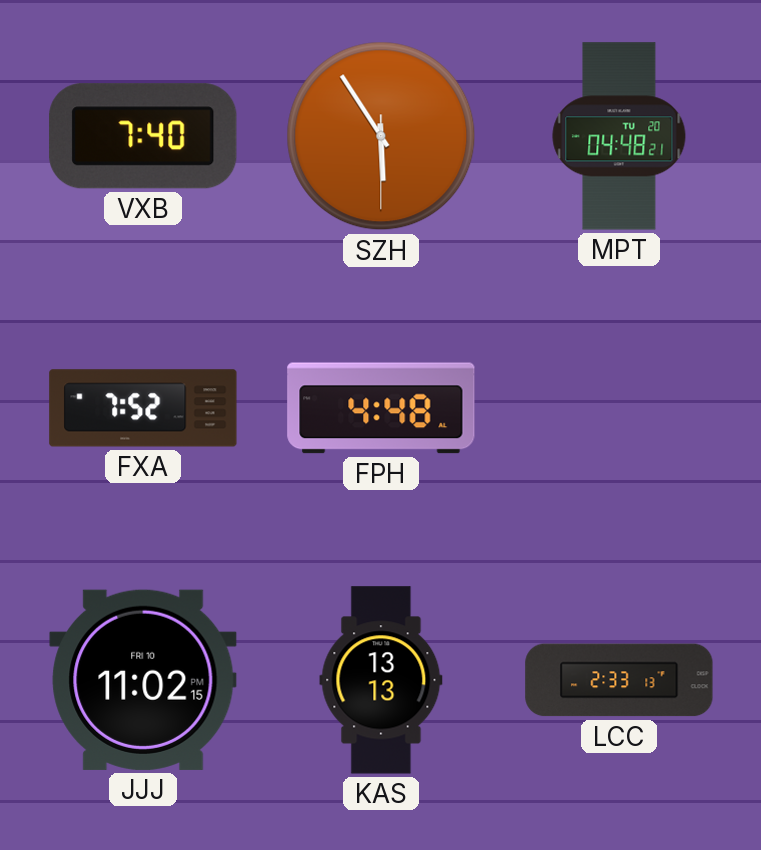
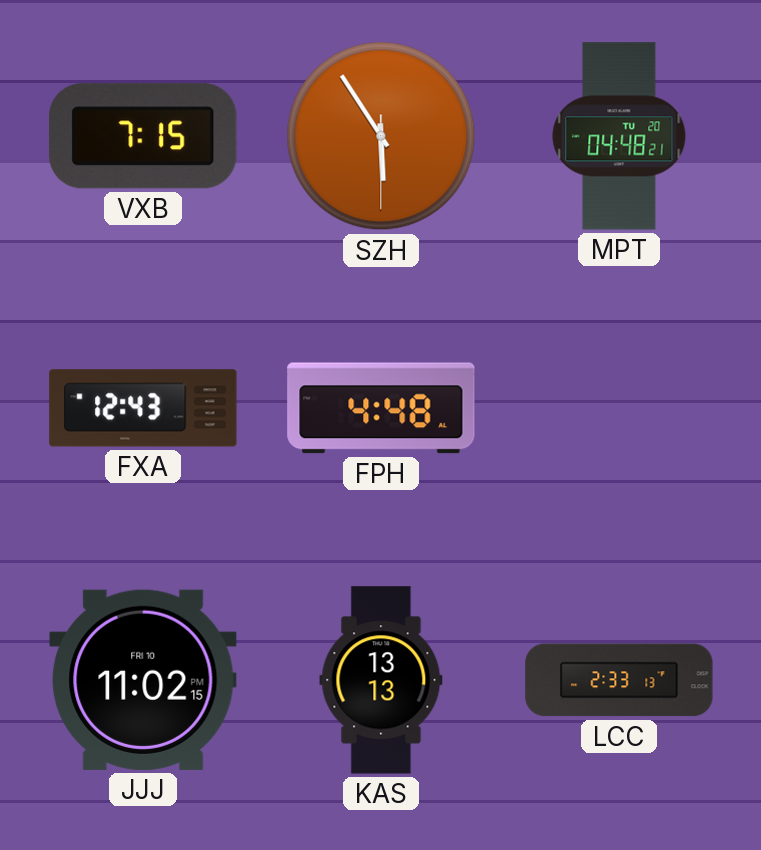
VXB: 7:40 -> 7:15 (143, 136)
FXA: 7:52 -> 12:43 (143, 408)
